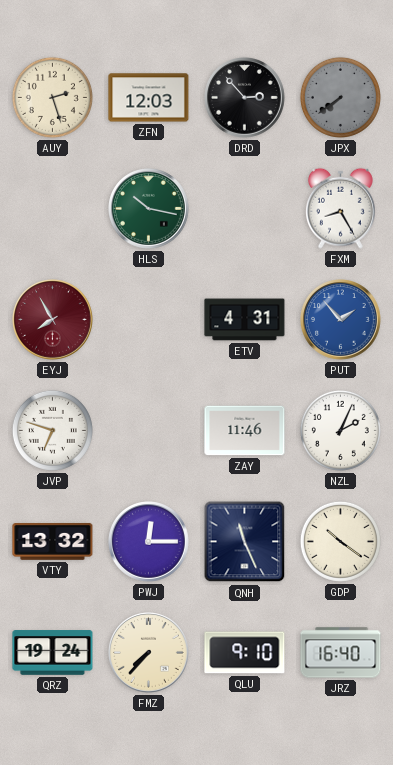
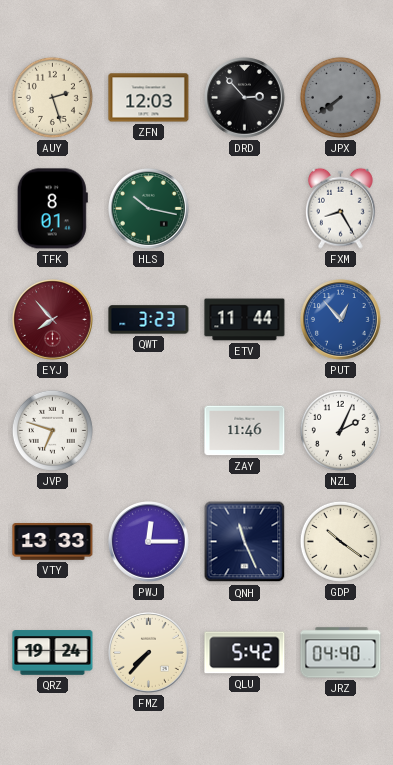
TFK: none -> 8:01 (52, 209)
EYJ: 7:55 -> 7:53 (53, 320)
QWT: none -> 3:23 (149, 320)
ETV: 4:31 -> 11:44 (245, 320)
PUT: 1:53 -> 12:53 (341, 320)
VTY: 13:32 -> 13:33 (53, 542)
QLU: 9:10 -> 5:42 (245, 653)
JRZ: 16:40 -> 04:40 (341, 653)
